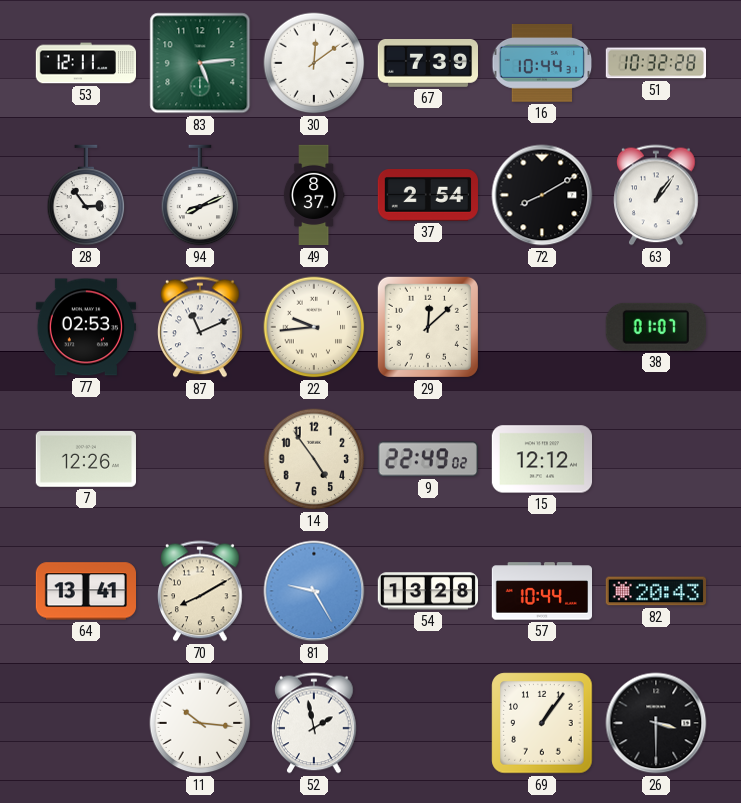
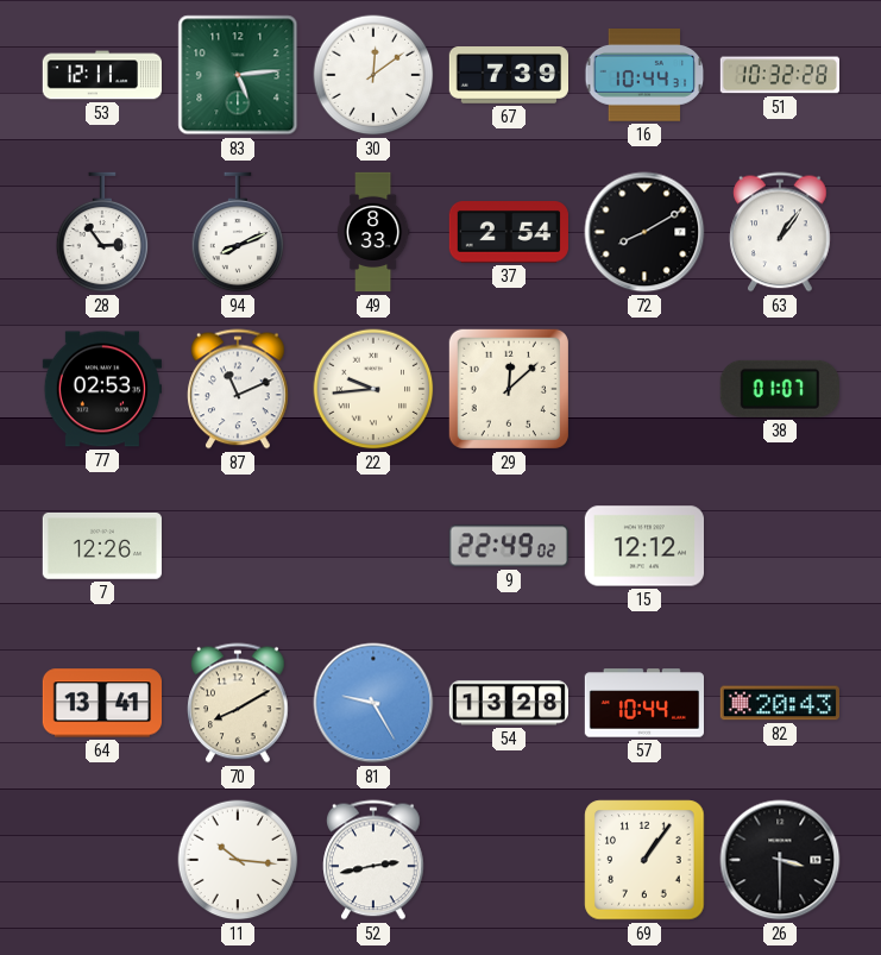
49: 8:37 -> 8:33 (373, 232)
14: 4:54 -> none (314, 459)
52: 1:58 -> 2:43 (375, 860)
